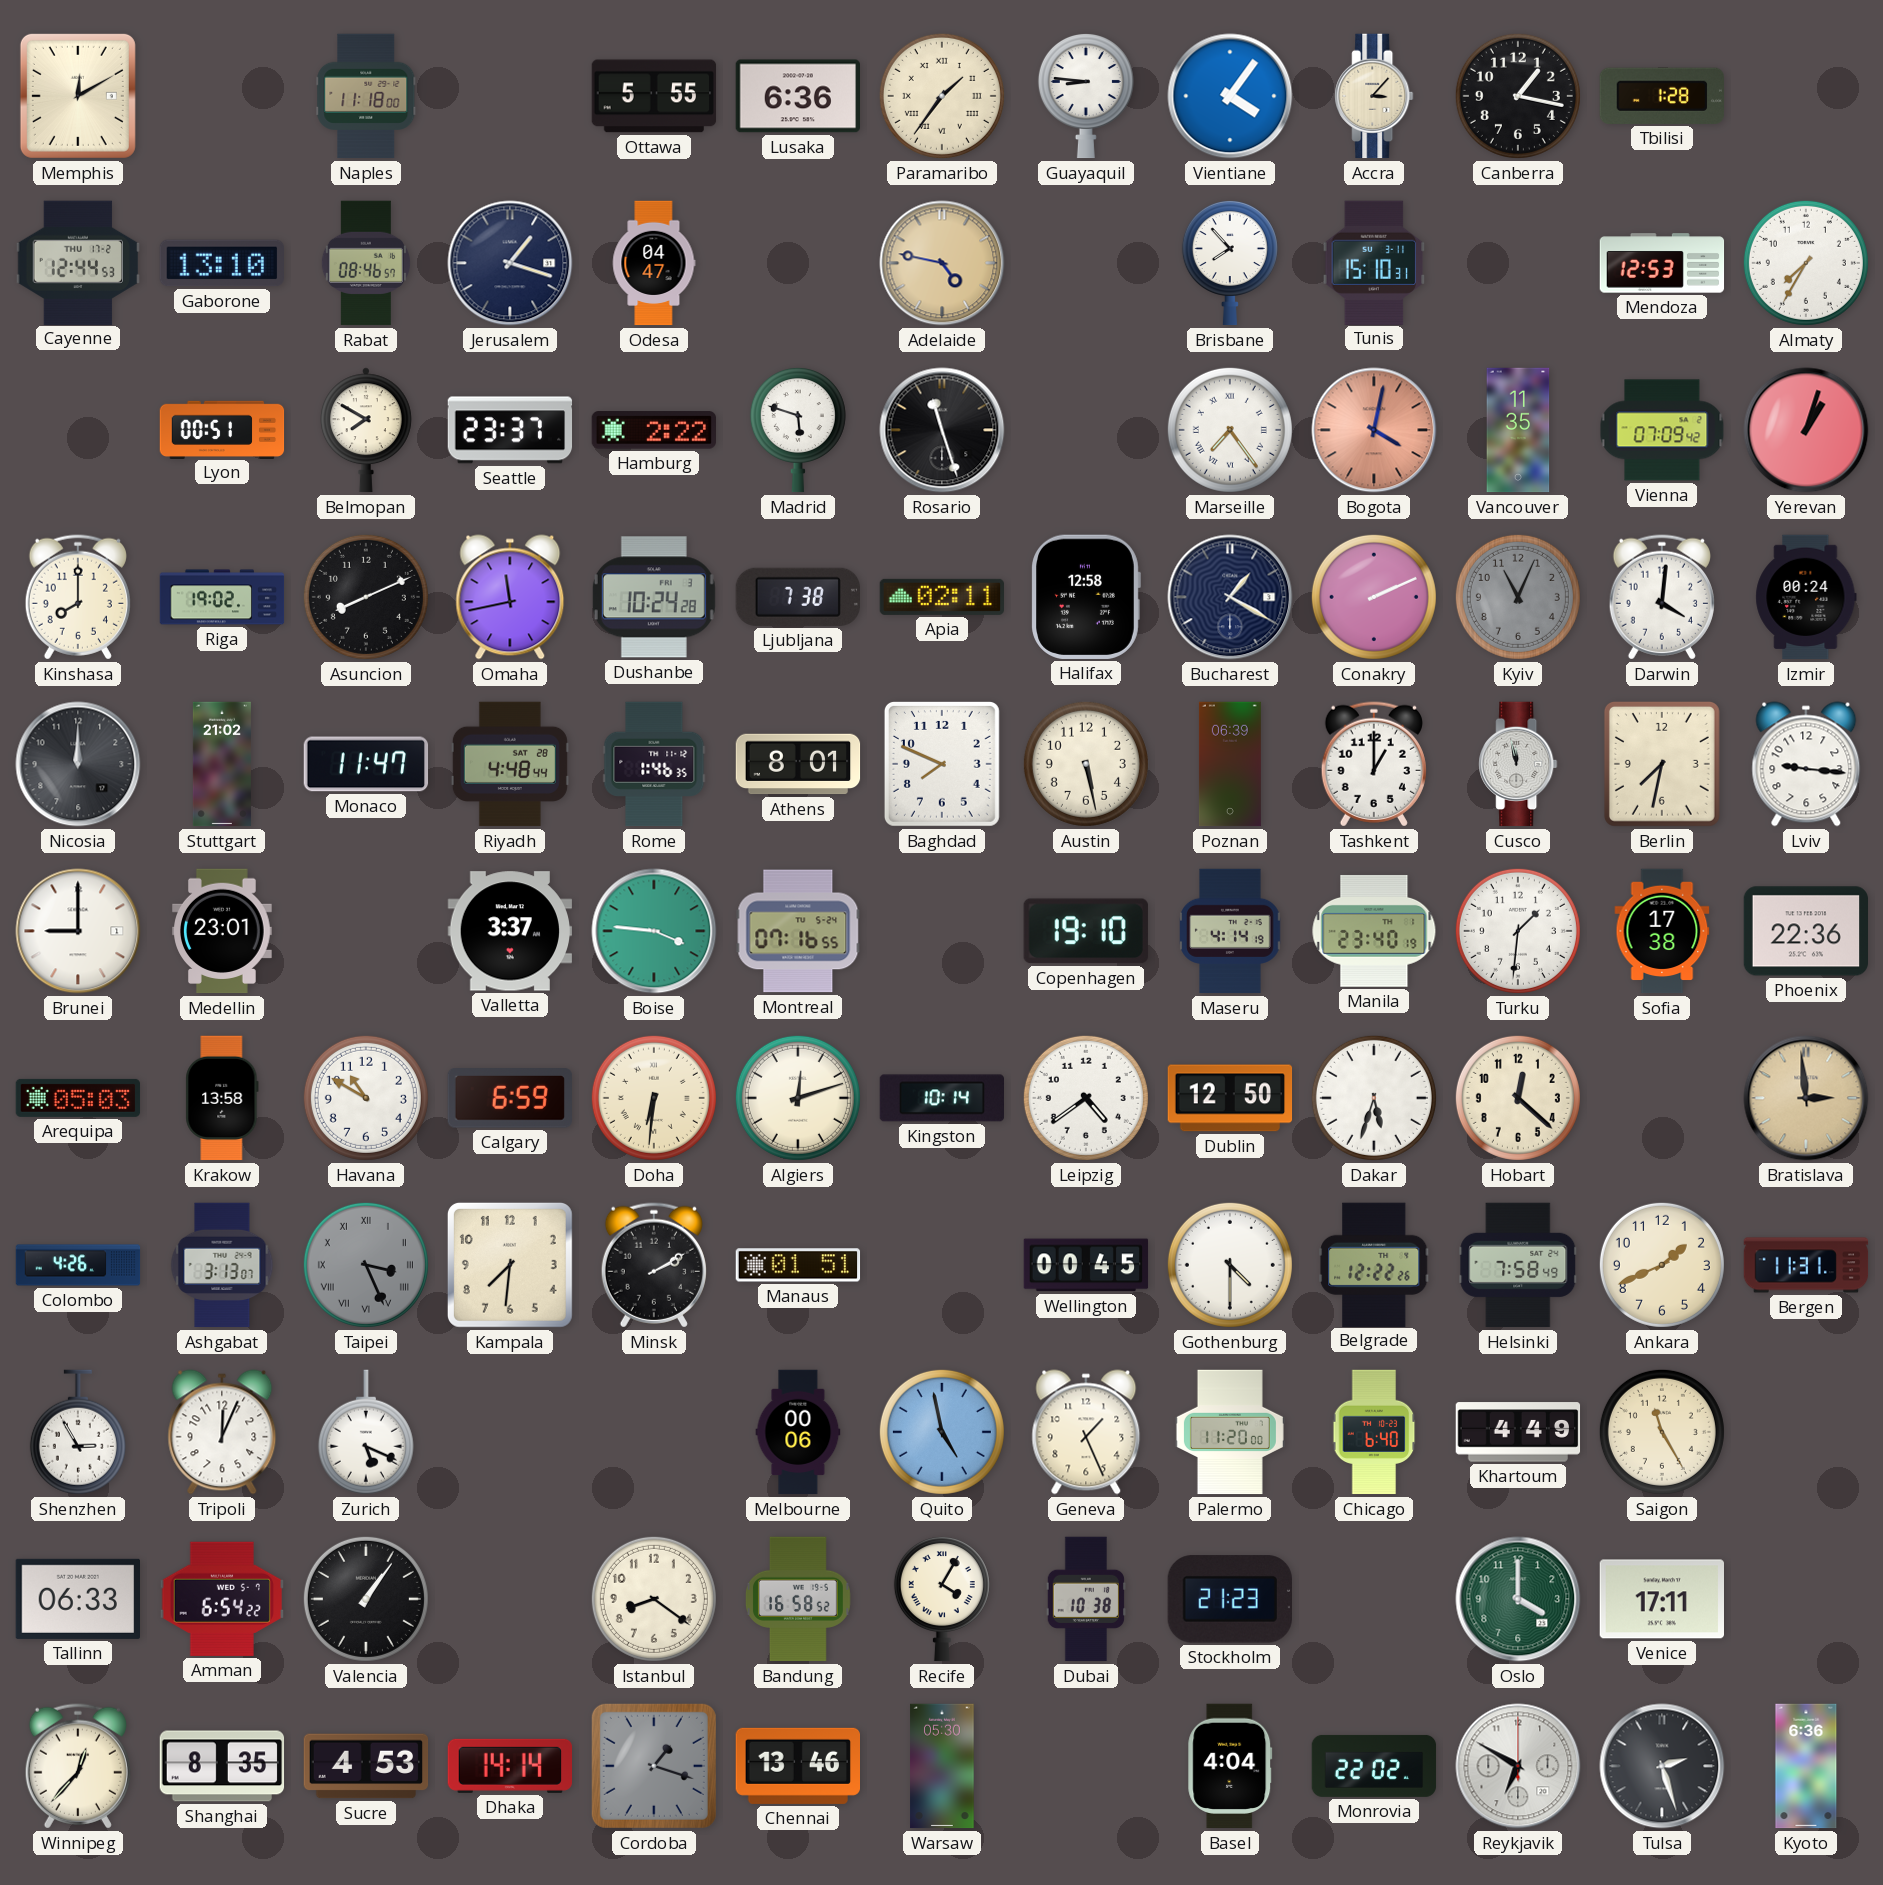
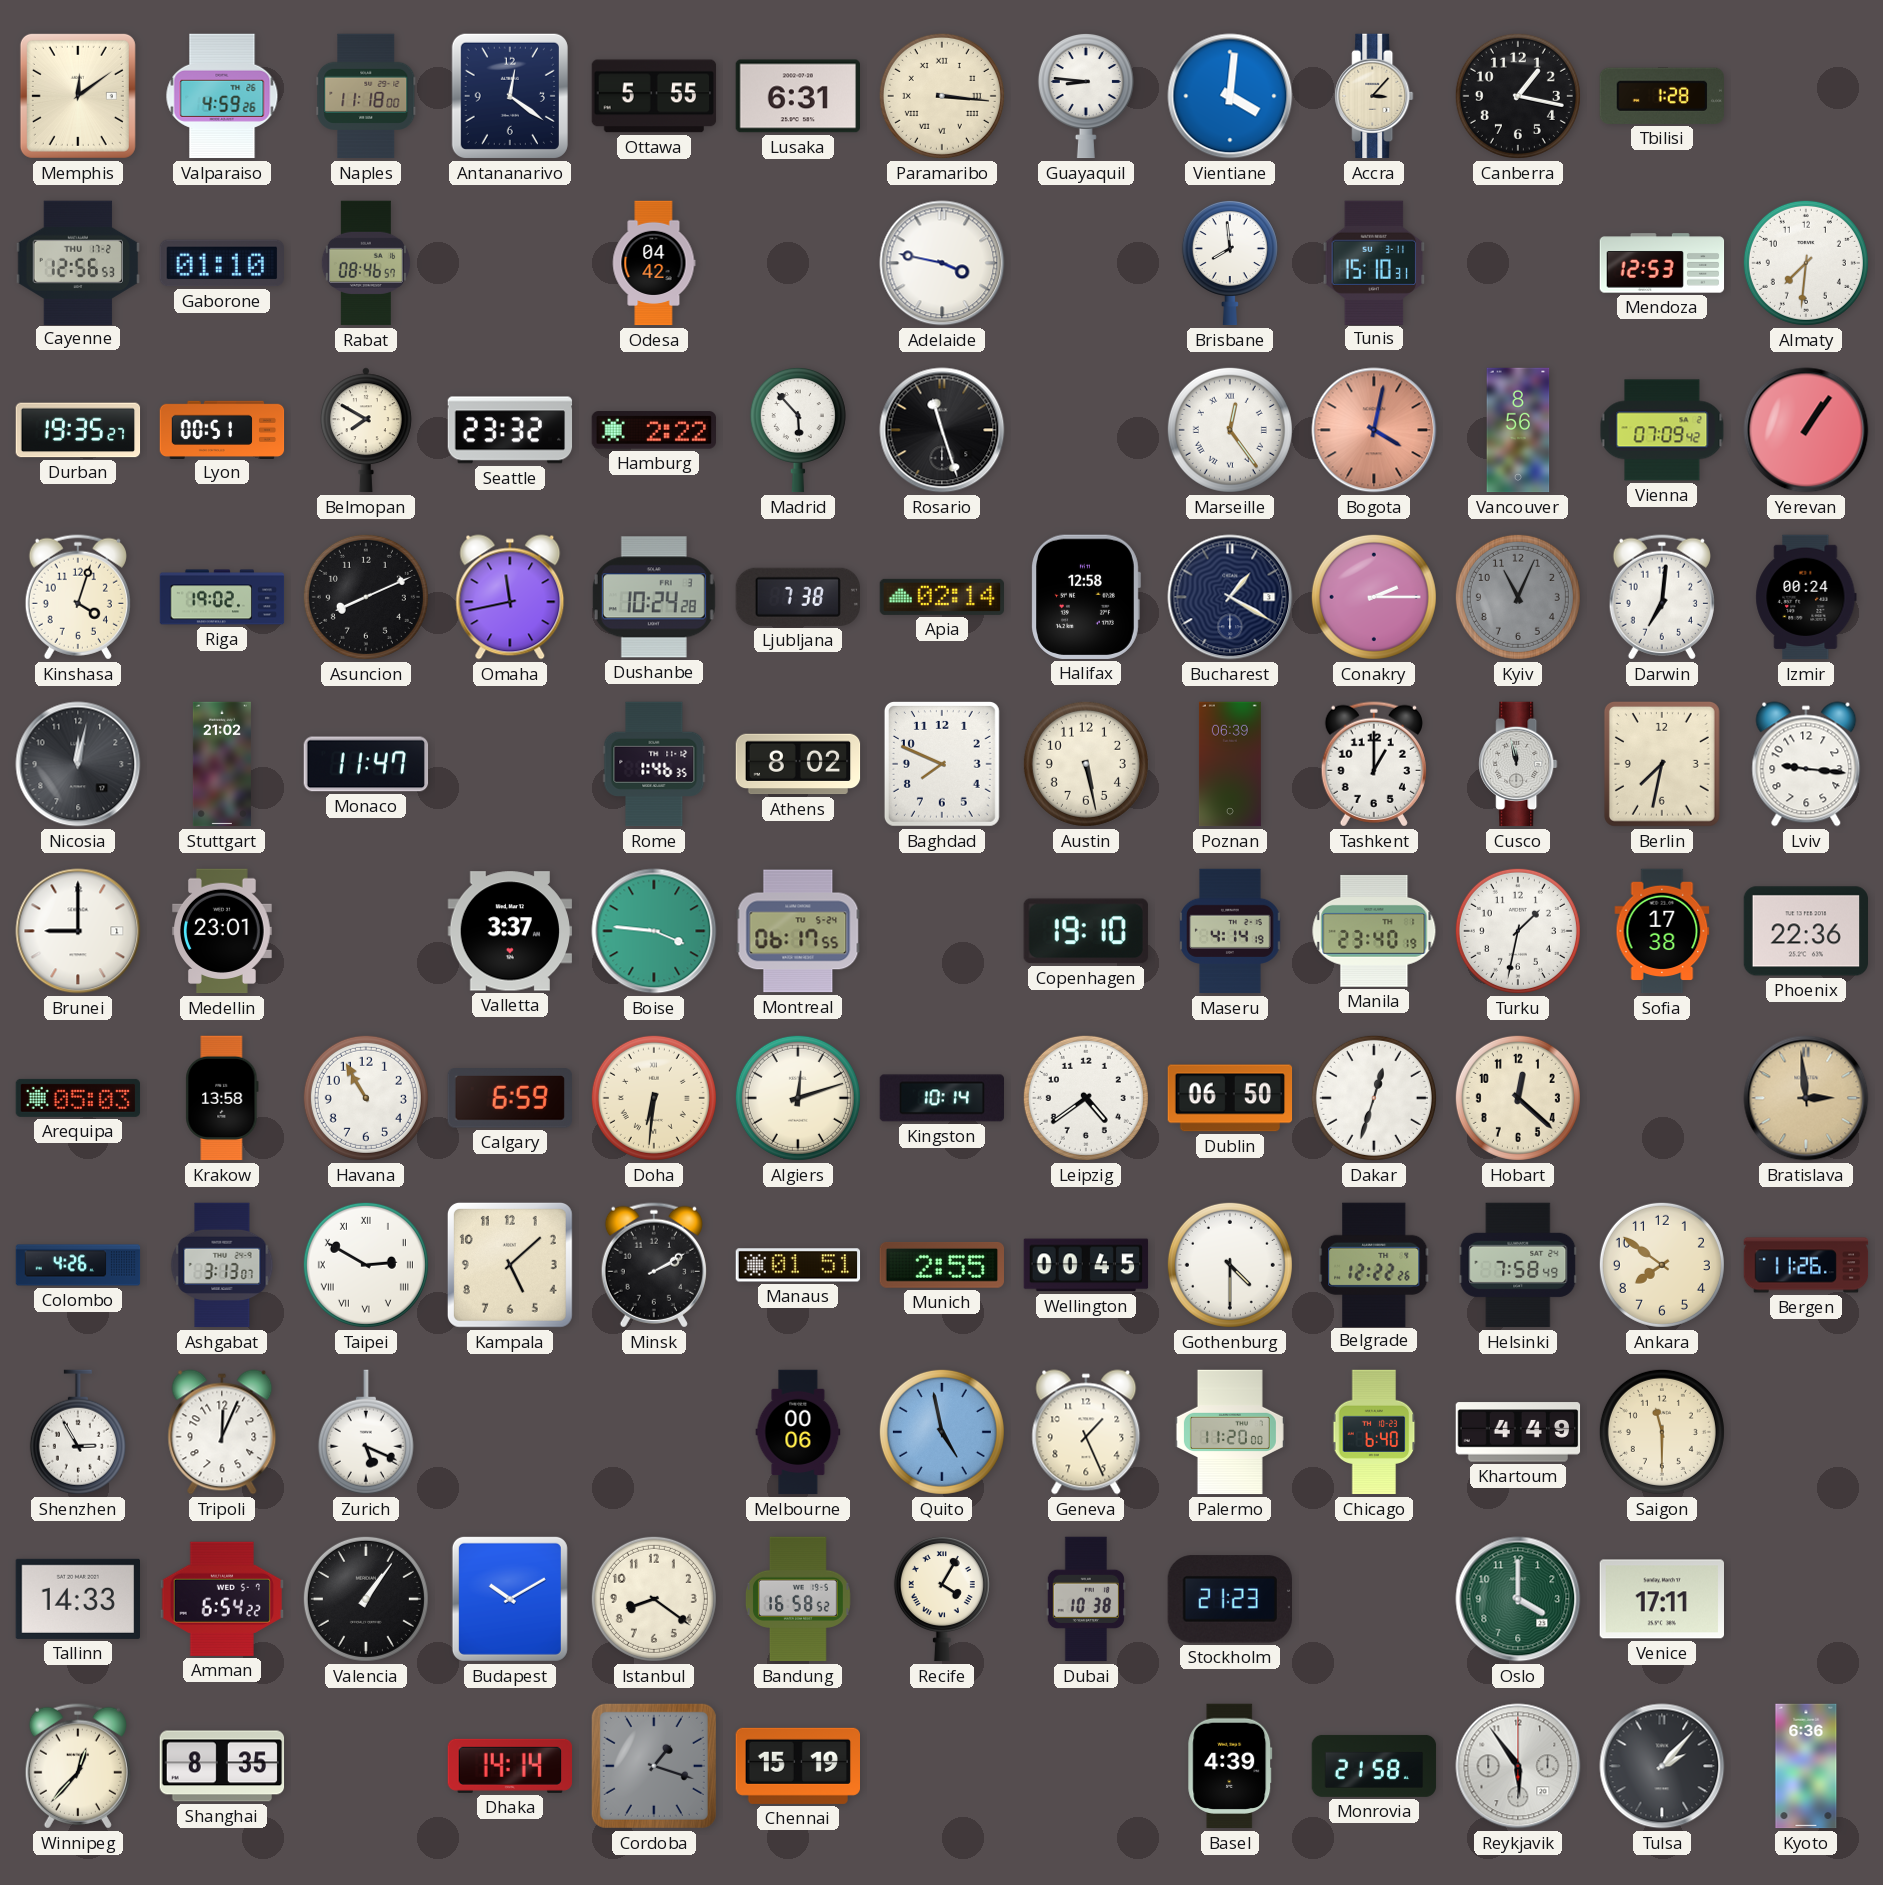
Memphis: 12:10 -> 12:09 (78, 96)
Valparaiso: none -> 4:59 (222, 96)
Antananarivo: none -> 12:21 (510, 96)
Lusaka: 6:36 -> 6:31 (797, 96)
Paramaribo: 1:36 -> 3:16 (942, 96)
Vientiane: 4:06 -> 4:01 (1230, 96)
Cayenne: 12:44 -> 12:56 (77, 262)
Gaborone: 13:10 -> 01:10 (221, 263)
Jerusalem: 1:18 -> none (510, 263)
Odesa: 04:47 -> 04:42 (654, 263)
Adelaide: 4:47 -> 3:47 (942, 263)
Adelaide dial: champagne -> white (942, 263)
Brisbane: 7:53 -> 7:59 (1230, 263)
Almaty: 7:35 -> 7:31 (1806, 263)
Durban: none -> 19:35 (78, 430)
Seattle: 23:37 -> 23:32 (510, 430)
Madrid: 5:48 -> 5:53 (798, 430)
Marseille: 7:24 -> 12:24 (1230, 430)
Vancouver: 11:35 -> 8:56 (1518, 430)
Yerevan: 1:03 -> 1:06 (1806, 430)
Kinshasa: 8:00 -> 4:03 (78, 597)
Apia: 02:11 -> 02:14 (941, 597)
Conakry: 2:11 -> 2:15 (1374, 597)
Darwin: 4:01 -> 7:01 (1662, 597)
Nicosia: 12:00 -> 12:02 (78, 764)
Riyadh: 4:48 -> none (510, 764)
Athens: 8:01 -> 8:02 (798, 764)
Montreal: 07:16 -> 06:17 (798, 931)
Turku: 1:31 -> 1:32 (1518, 931)
Havana: 10:50 -> 10:55 (366, 1098)
Dublin: 12:50 -> 06:50 (1230, 1098)
Dakar: 5:33 -> 12:33 (1374, 1098)
Taipei: 3:26 -> 2:50 (366, 1265)
Taipei dial: grey -> white (366, 1265)
Kampala: 7:31 -> 5:08 (510, 1265)
Munich: none -> 2:55 (941, 1265)
Ankara: 1:41 -> 7:51 (1662, 1265)
Bergen: 11:31 -> 11:26 (1806, 1265)
Saigon: 11:25 -> 11:30 (1662, 1432)
Tallinn: 06:33 -> 14:33 (77, 1599)
Budapest: none -> 10:10 (510, 1599)
Sucre: 4:53 -> none (366, 1766)
Chennai: 13:46 -> 15:19 (797, 1766)
Warsaw: 05:30 -> none (942, 1766)
Basel: 4:04 -> 4:39 (1230, 1766)
Monrovia: 22:02 -> 21:58 (1374, 1766)
Reykjavik: 6:50 -> 5:54 (1518, 1766)
Tulsa: 2:27 -> 2:07 (1662, 1766)
